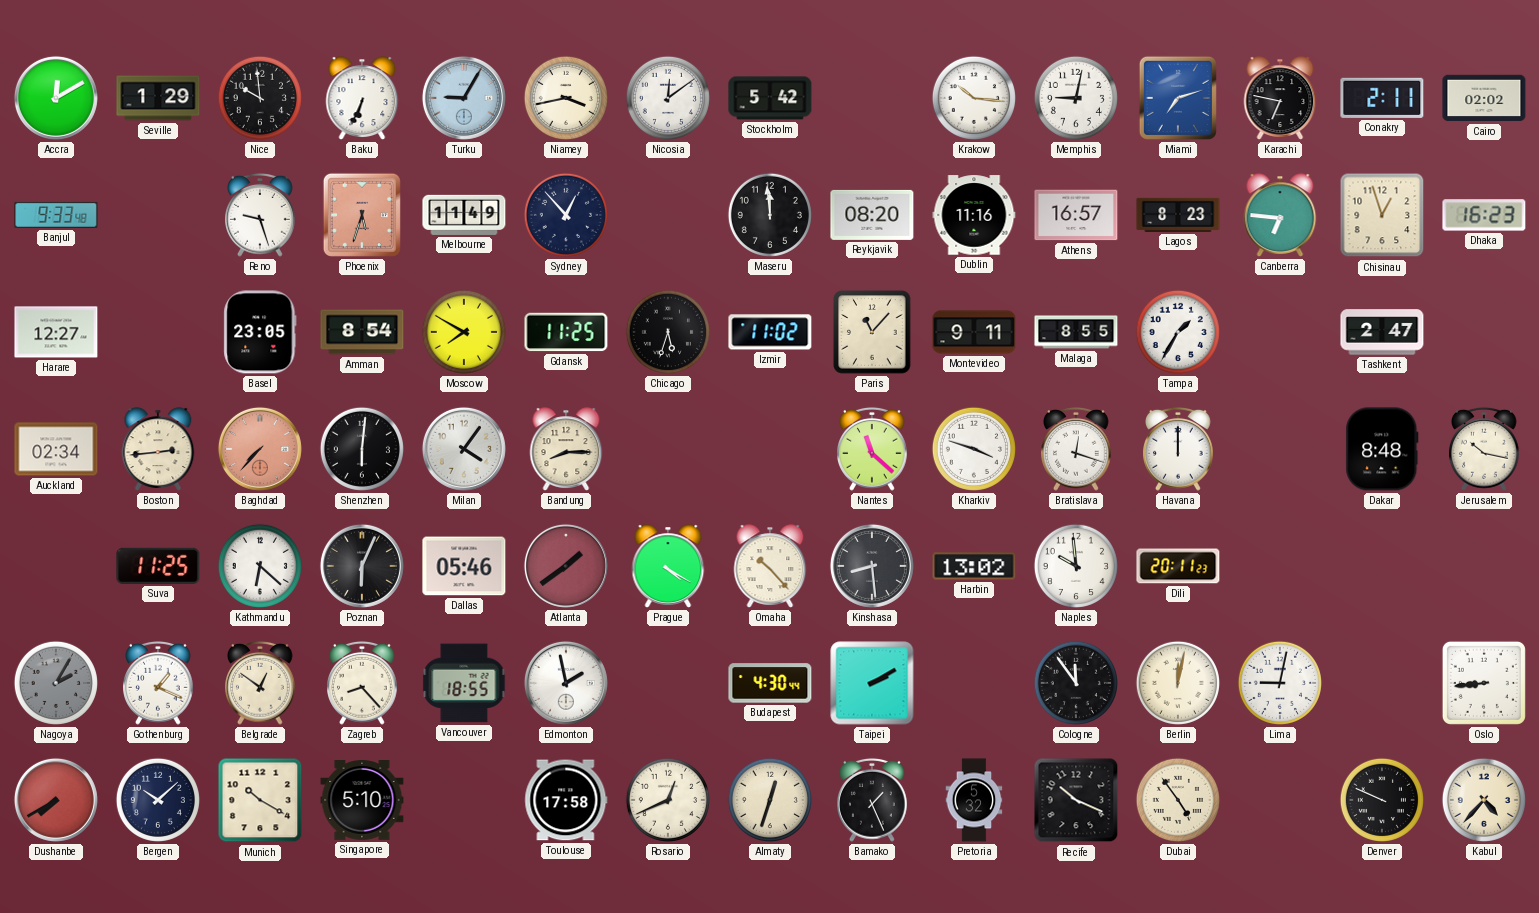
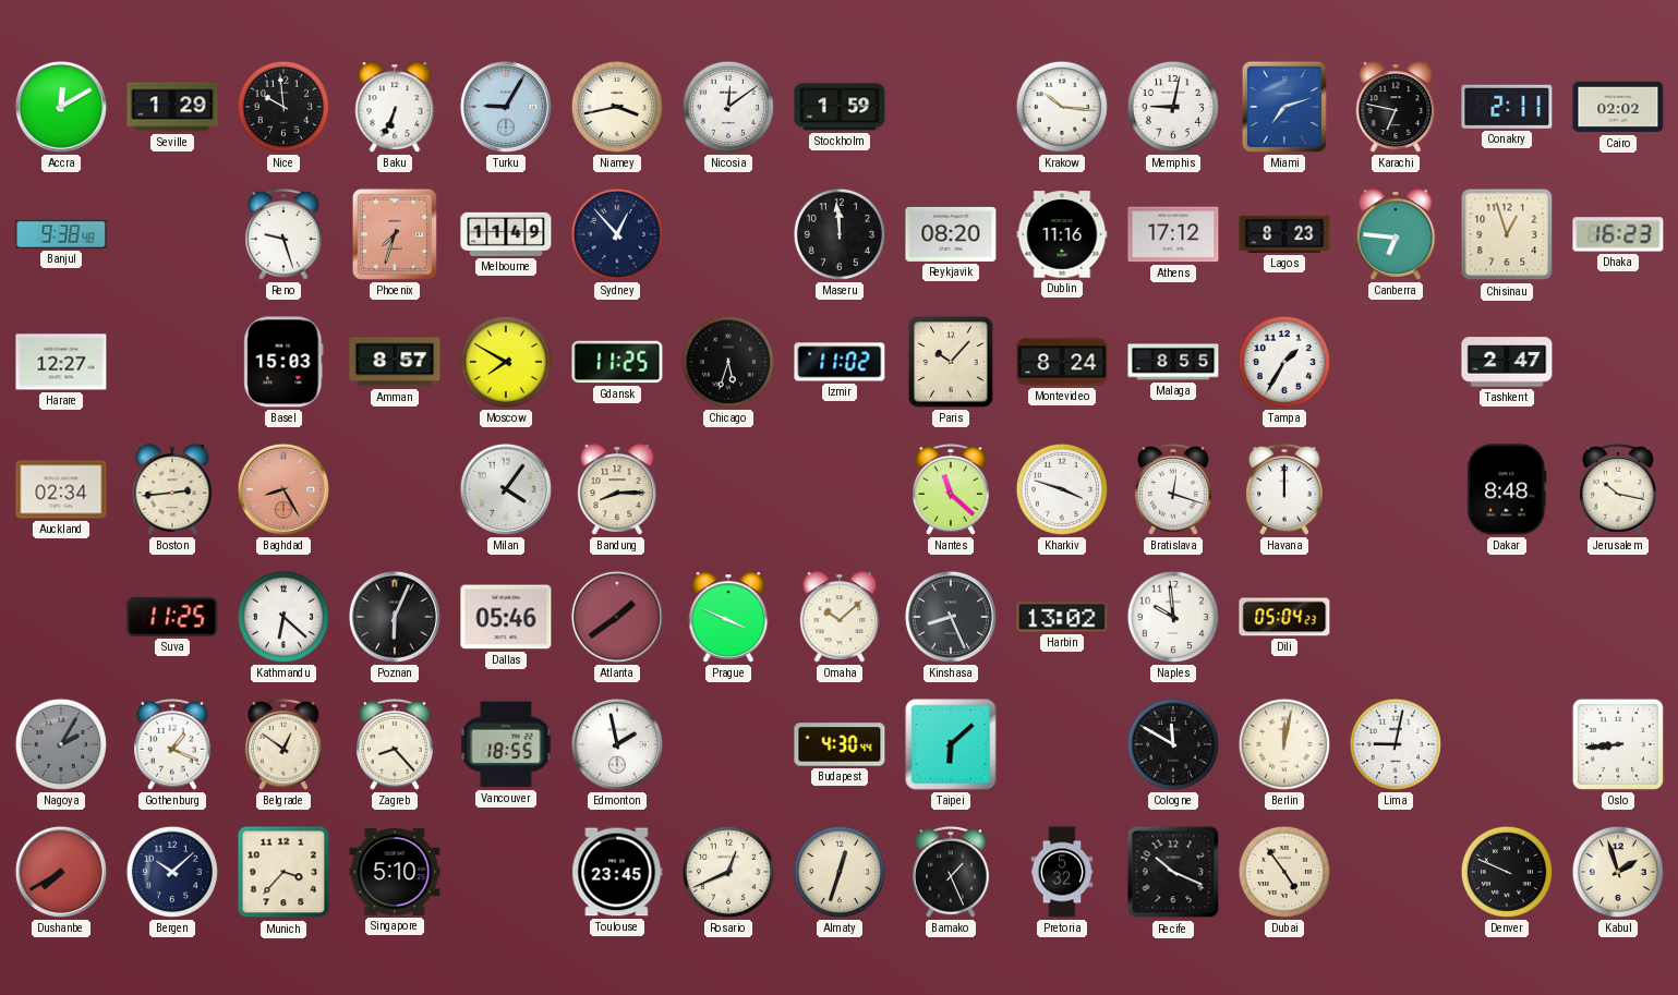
Stockholm: 5:42 -> 1:59 (840, 107)
Banjul: 9:33 -> 9:38 (61, 234)
Phoenix: 5:33 -> 7:33 (395, 234)
Athens: 16:57 -> 17:12 (1173, 234)
Basel: 23:05 -> 15:03 (283, 362)
Amman: 8:54 -> 8:57 (395, 362)
Paris: 11:07 -> 10:07 (951, 362)
Montevideo: 9:11 -> 8:24 (1062, 362)
Baghdad: 7:37 -> 8:25 (283, 489)
Shenzhen: 6:01 -> none (362, 449)
Prague: 4:20 -> 3:49 (728, 617)
Omaha: 10:23 -> 10:08 (840, 617)
Kinshasa: 8:29 -> 8:26 (951, 617)
Dili: 20:11 -> 05:04 (1284, 617)
Taipei: 2:10 -> 6:08 (951, 744)
Cologne: 11:54 -> 11:50 (1173, 744)
Munich: 10:20 -> 3:37 (283, 872)
Toulouse: 17:58 -> 23:45 (617, 872)
Kabul: 4:37 -> 1:57 (1618, 872)
